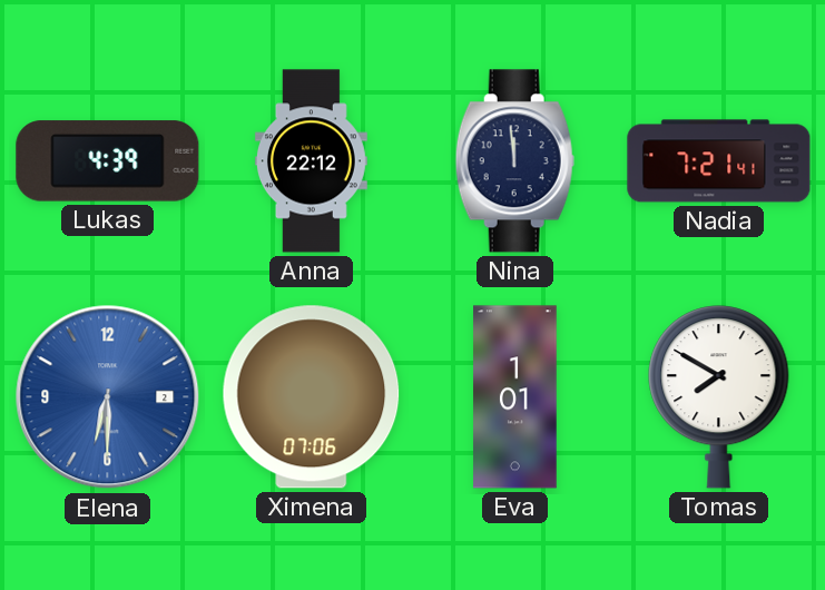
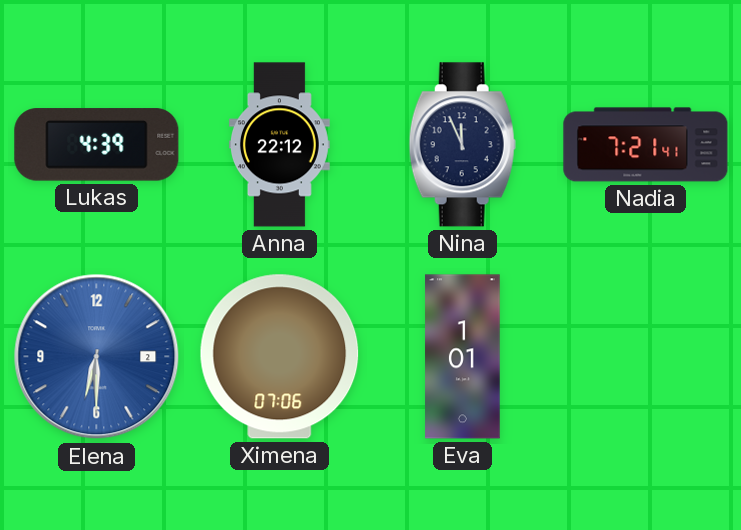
Nina: 11:59 -> 11:56 (462, 145)
Tomas: 7:50 -> none (719, 397)
